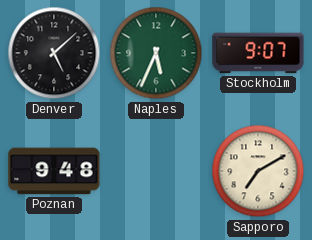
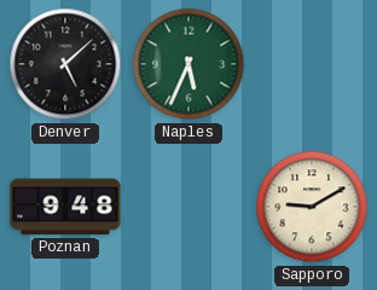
Stockholm: 9:07 -> none (258, 53)
Sapporo: 7:10 -> 9:10 (312, 207)
